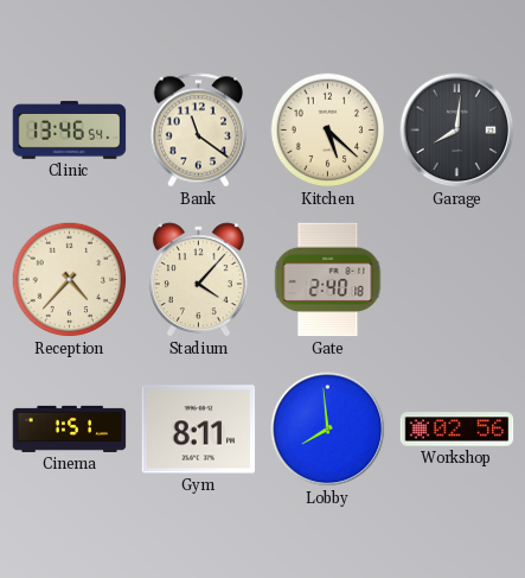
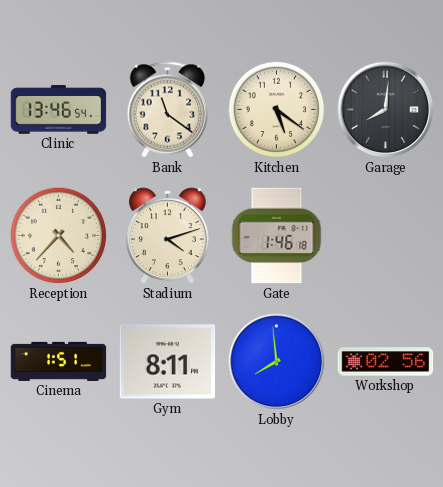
Kitchen: 5:22 -> 5:21 (277, 110)
Stadium: 4:07 -> 4:12 (167, 236)
Gate: 2:40 -> 1:46 (277, 236)
